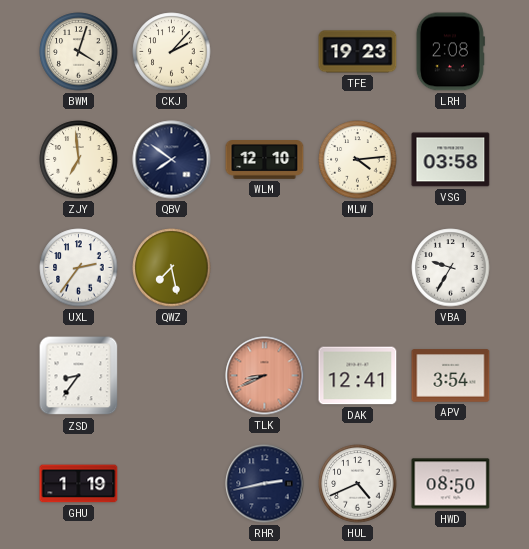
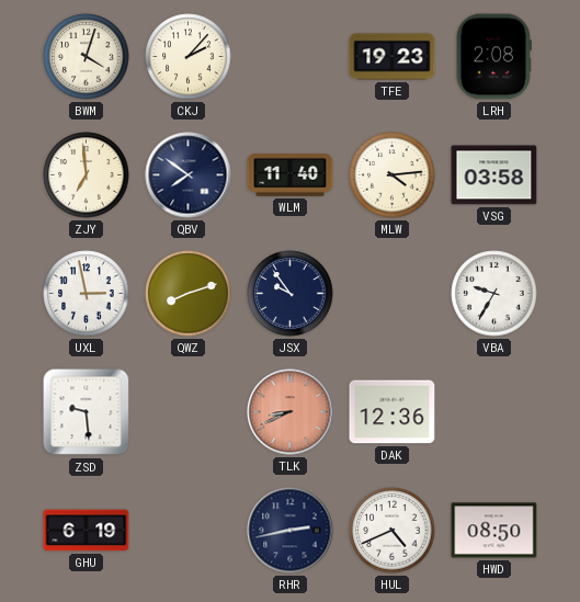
WLM: 12:10 -> 11:40 (291, 175)
UXL: 2:36 -> 2:58 (87, 294)
QWZ: 7:28 -> 8:12 (189, 294)
JSX: none -> 9:54 (291, 294)
ZSD: 8:36 -> 9:29 (87, 412)
DAK: 12:41 -> 12:36 (393, 412)
APV: 3:54 -> none (451, 376)
GHU: 1:19 -> 6:19 (87, 531)
